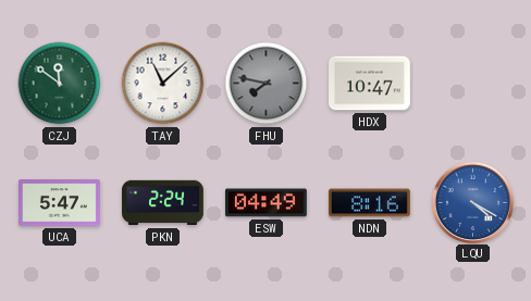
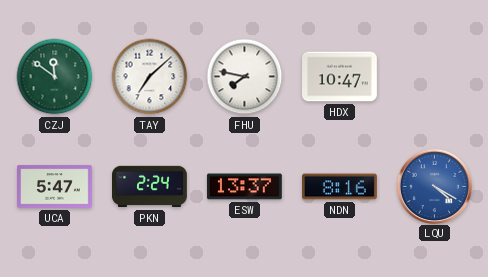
TAY: 11:08 -> 7:08 (150, 77)
FHU dial: grey -> white (245, 77)
ESW: 04:49 -> 13:37 (244, 187)
